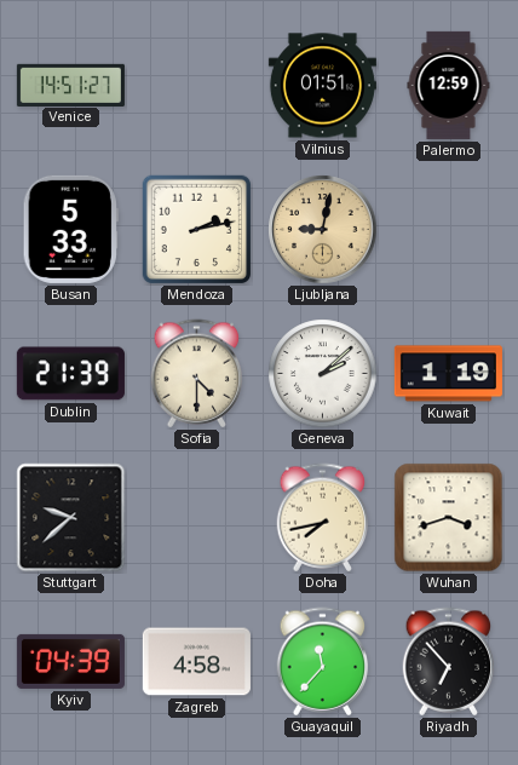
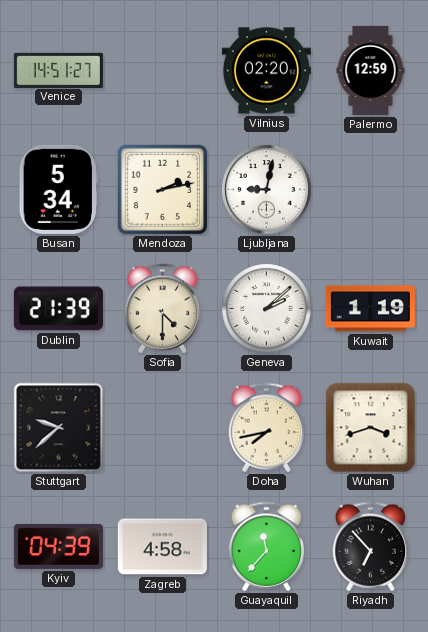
Vilnius: 01:51 -> 02:20 (266, 71)
Busan: 5:33 -> 5:34 (58, 189)
Ljubljana dial: champagne -> white (267, 190)
